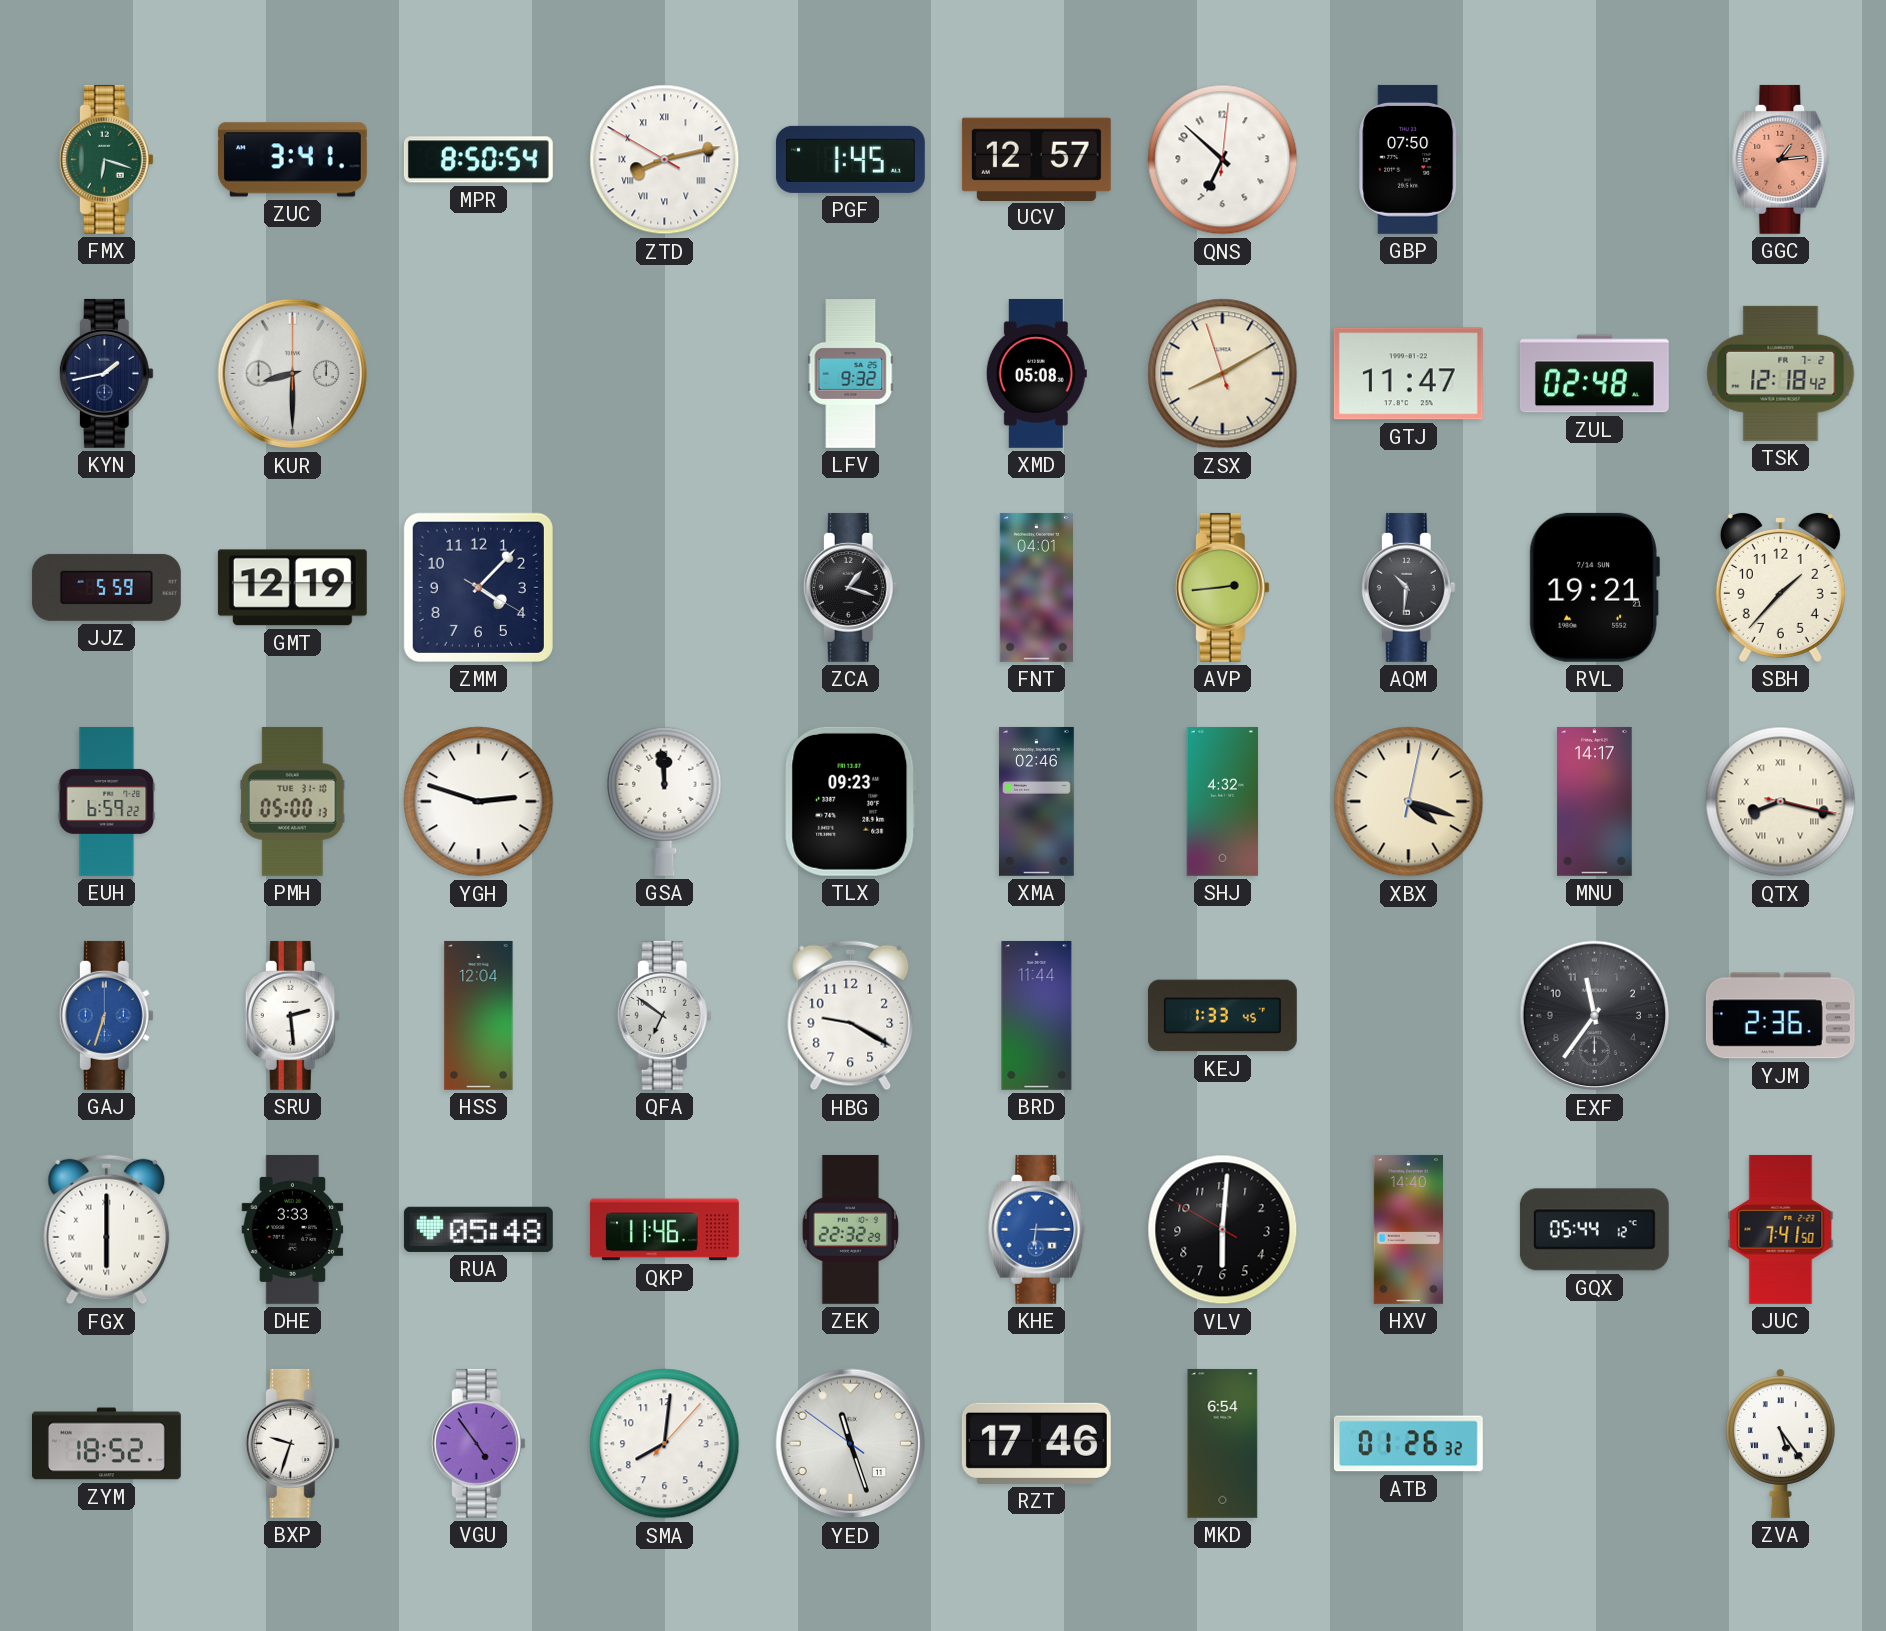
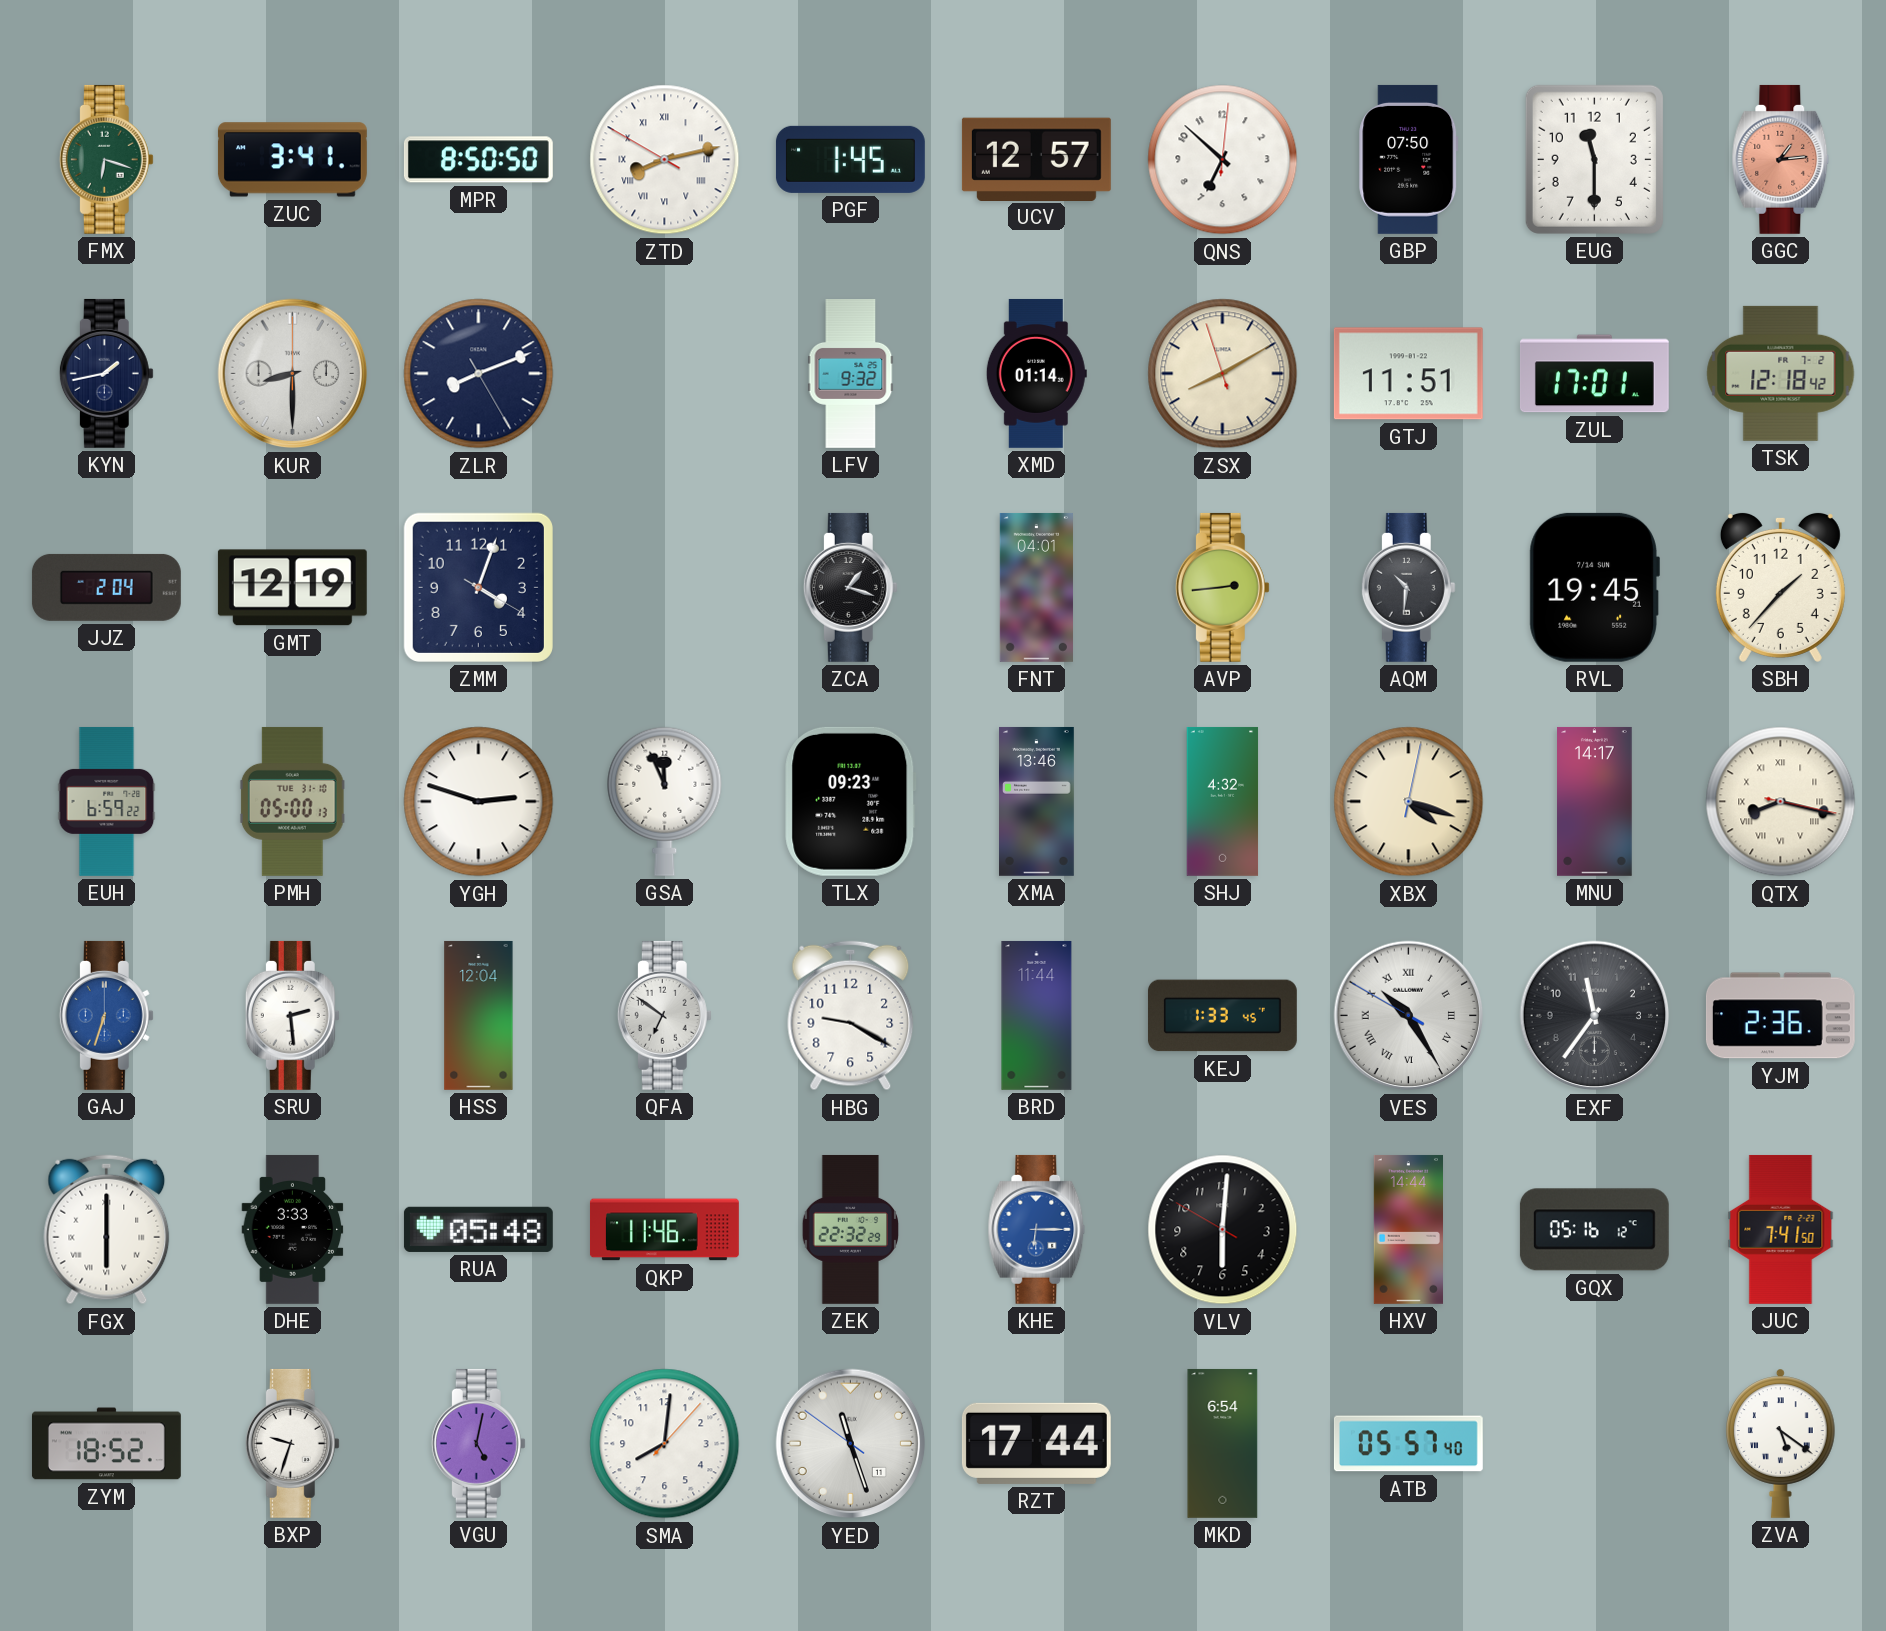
MPR: 8:50:54 -> 8:50:50 (478, 160)
EUG: none -> 11:30 (1594, 159)
ZLR: none -> 8:11 (479, 374)
XMD: 05:08 -> 01:14 (1036, 373)
GTJ: 11:47 -> 11:51 (1408, 374)
ZUL: 02:48 -> 17:01 (1594, 374)
JJZ: 5:59 -> 2:04 (106, 587)
ZMM: 4:07 -> 4:03 (478, 587)
RVL: 19:21 -> 19:45 (1594, 587)
GSA: 11:59 -> 11:56 (665, 801)
XMA: 02:46 -> 13:46 (1037, 801)
VES: none -> 10:24 (1409, 1016)
HXV: 14:40 -> 14:44 (1408, 1229)
GQX: 05:44 -> 05:16 (1594, 1230)
VGU: 4:54 -> 5:02 (478, 1443)
RZT: 17:46 -> 17:44 (1036, 1443)
ATB: 01:26 -> 05:57 (1408, 1444)
ZVA: 5:24 -> 5:21 (1781, 1443)
